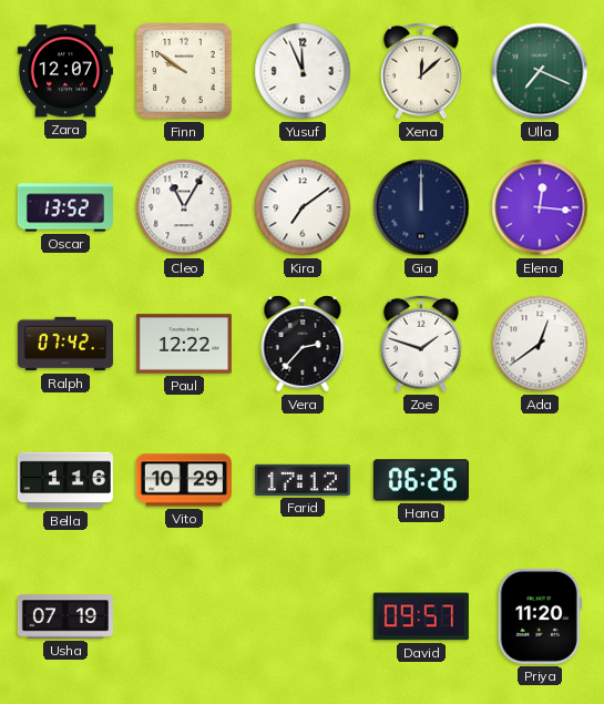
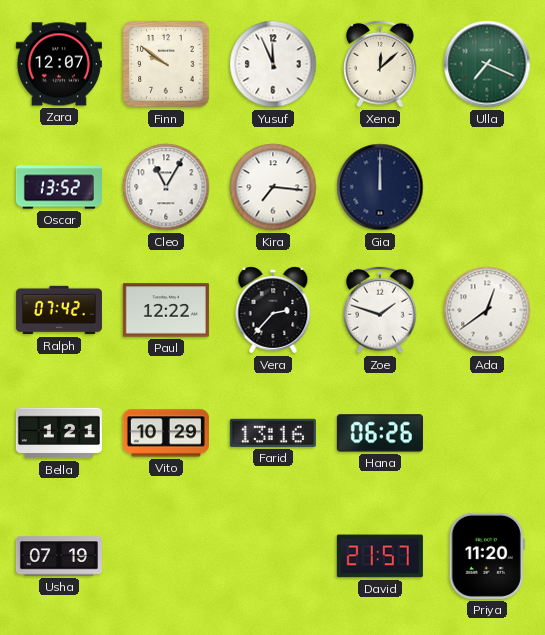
Kira: 7:09 -> 7:16 (273, 187)
Elena: 12:16 -> none (540, 207)
Bella: 1:16 -> 1:21 (59, 433)
Farid: 17:12 -> 13:16 (273, 433)
David: 09:57 -> 21:57 (380, 556)
